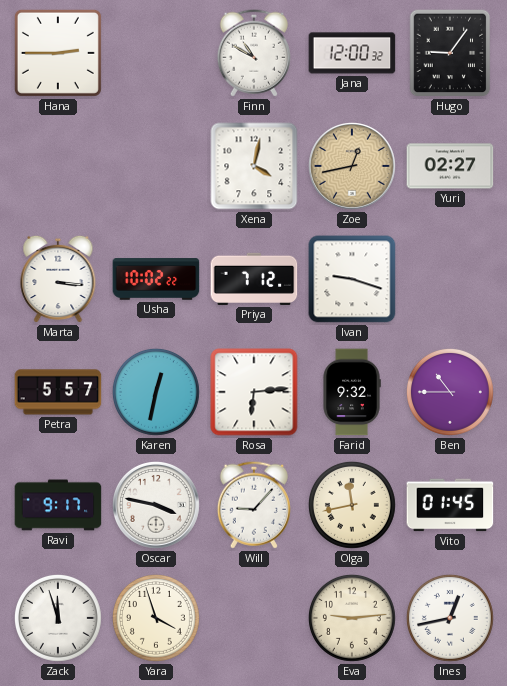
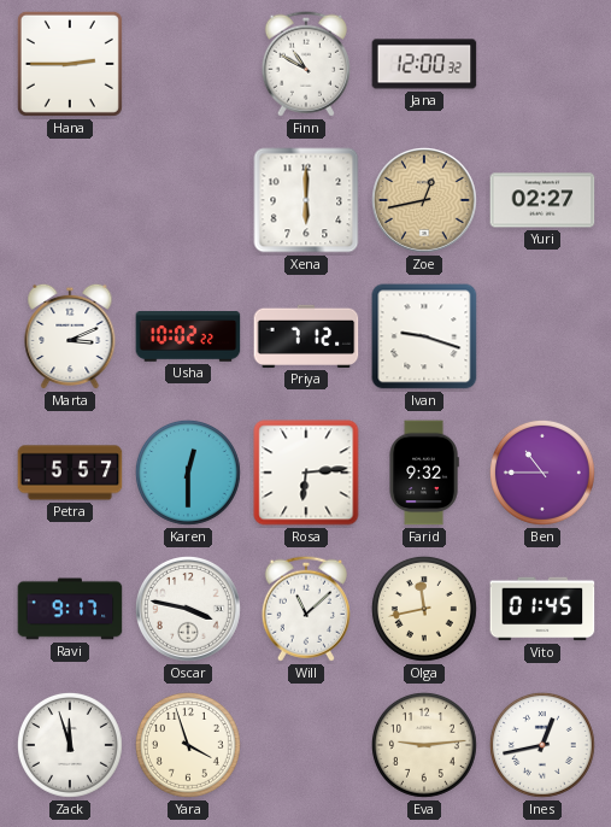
Hugo: 9:06 -> none (450, 53)
Xena: 4:02 -> 6:00 (306, 200)
Marta: 3:16 -> 3:11 (70, 336)
Karen: 12:32 -> 12:30 (188, 473)
Will: 9:07 -> 11:08 (306, 609)
